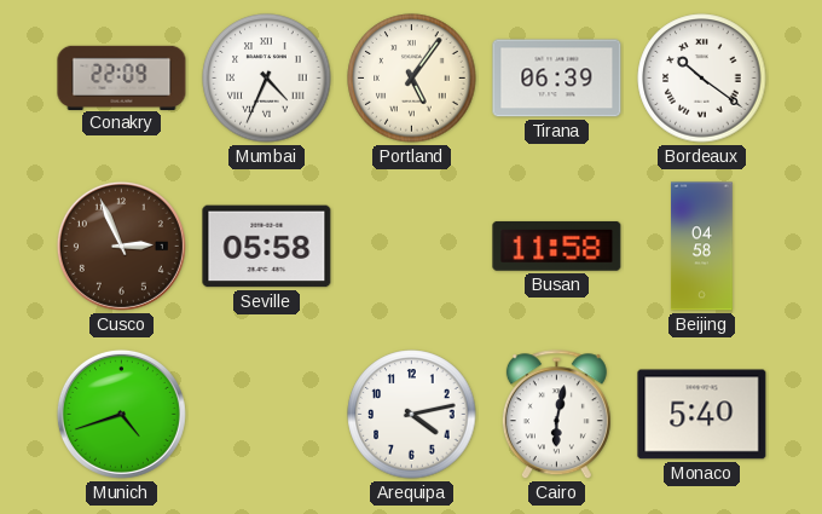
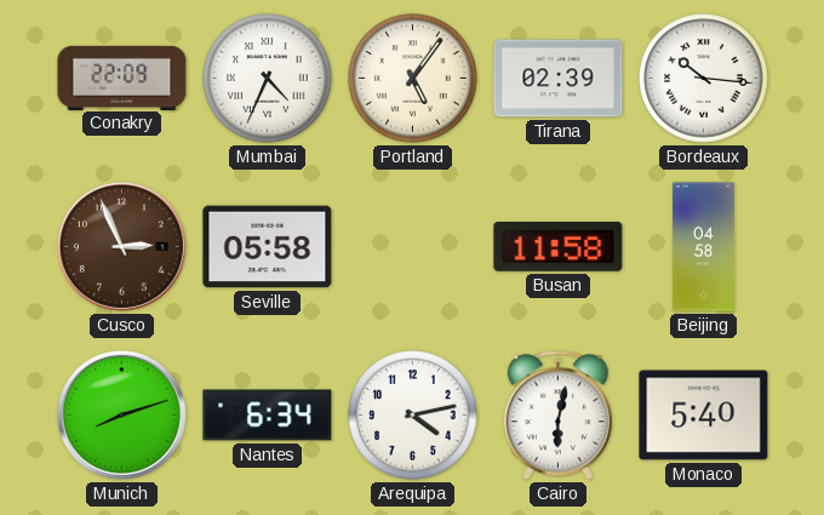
Tirana: 06:39 -> 02:39 (559, 79)
Bordeaux: 10:21 -> 10:16 (704, 79)
Munich: 4:42 -> 8:12 (121, 414)
Nantes: none -> 6:34 (268, 416)
